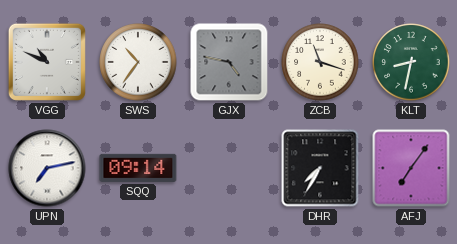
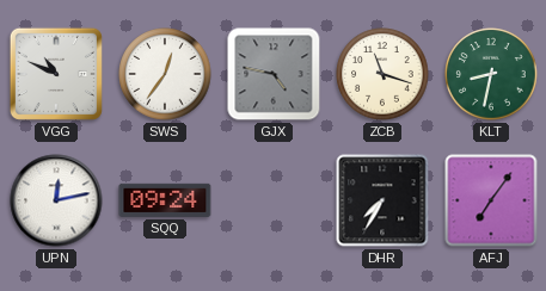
SWS: 10:36 -> 12:36 (165, 74)
UPN: 7:13 -> 12:13 (56, 200)
SQQ: 09:14 -> 09:24 (165, 200)
